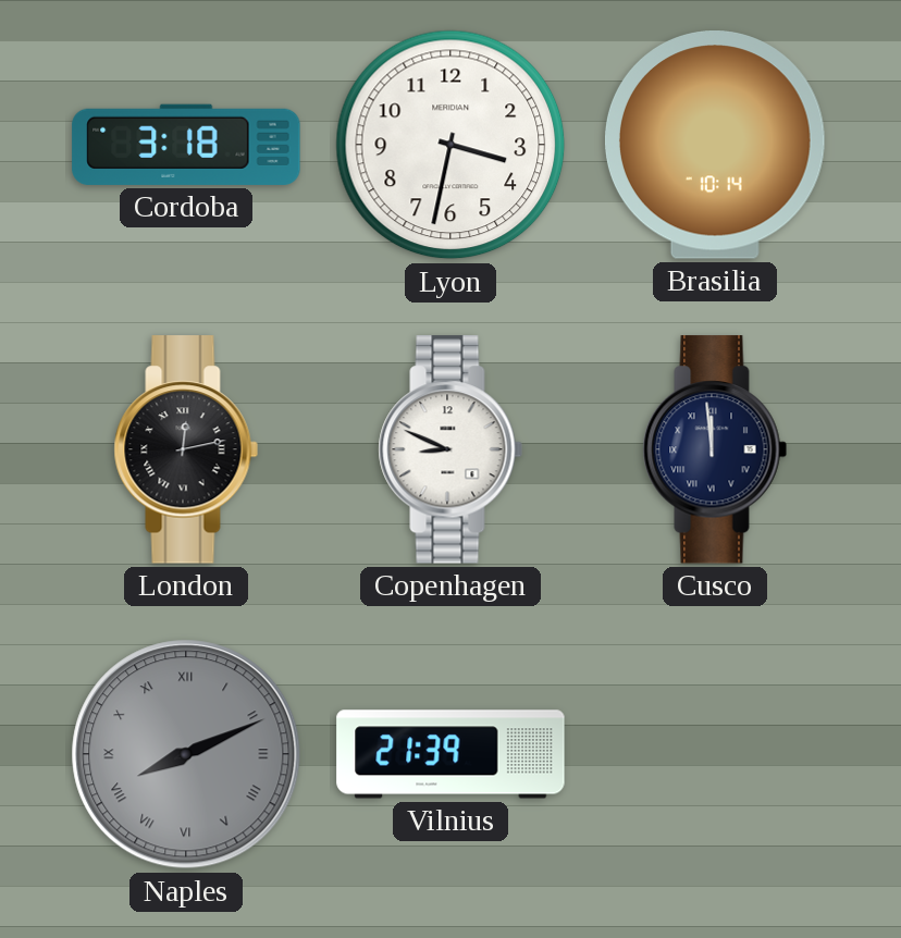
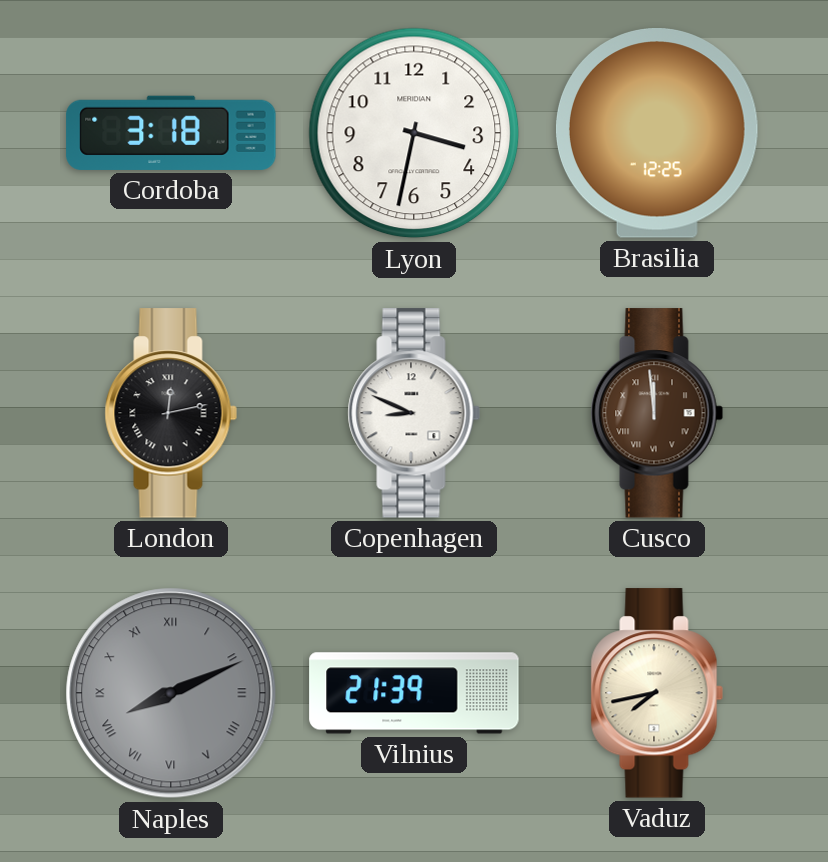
Brasilia: 10:14 -> 12:25 (657, 134)
Cusco dial: navy -> brown (657, 413)
Vaduz: none -> 7:43 (657, 693)
